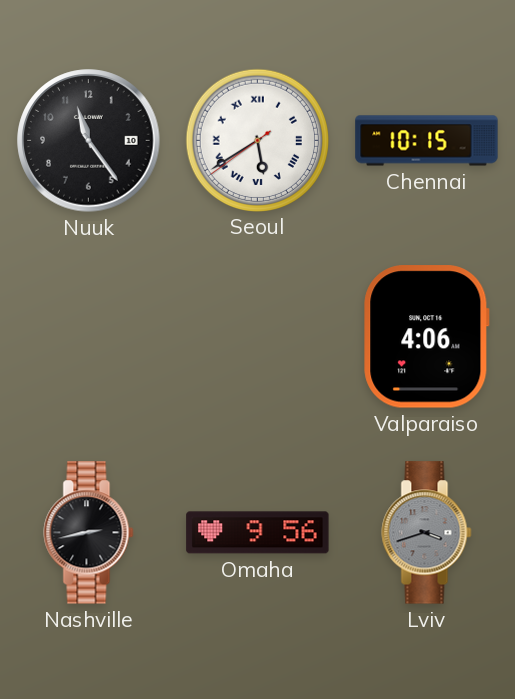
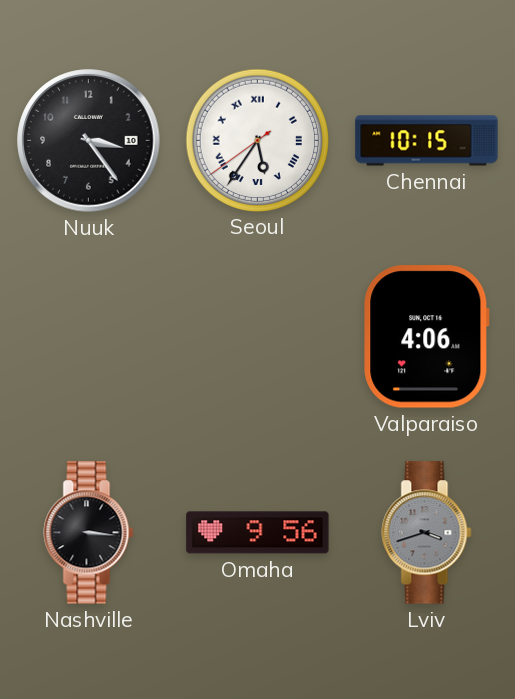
Nuuk: 11:24 -> 3:24 (89, 141)
Seoul: 5:39 -> 5:35 (257, 140)
Nashville: 2:43 -> 3:16 (89, 533)
